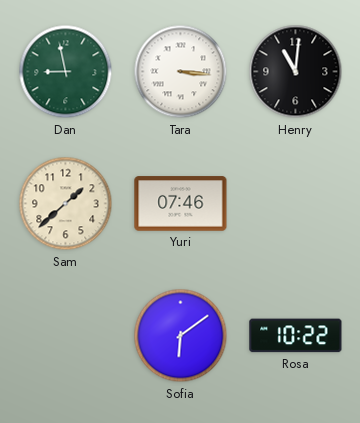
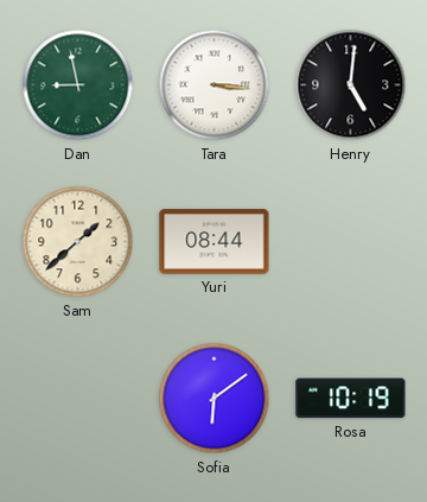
Henry: 11:01 -> 5:01 (351, 85)
Yuri: 07:46 -> 08:44 (215, 242)
Rosa: 10:22 -> 10:19 (351, 399)
